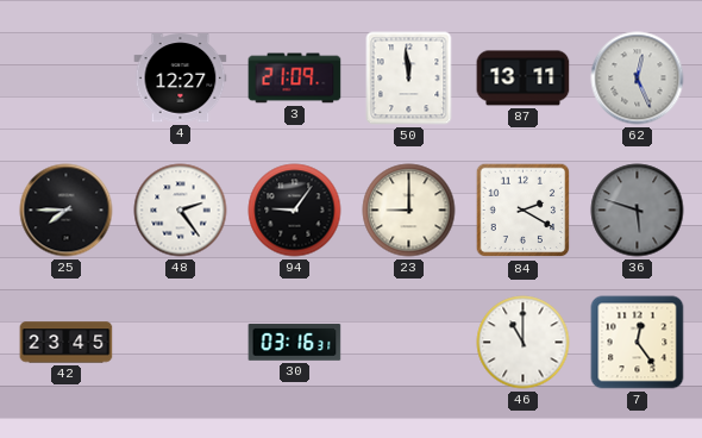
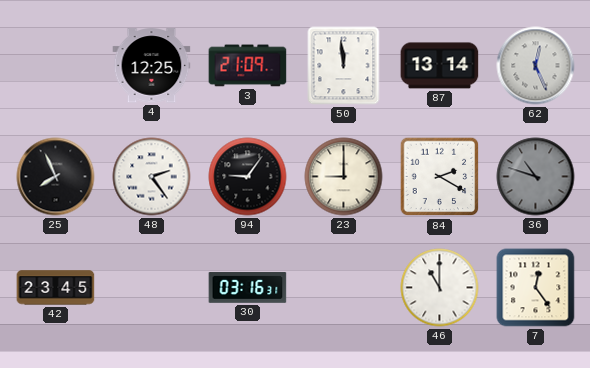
4: 12:27 -> 12:25 (152, 66)
87: 13:11 -> 13:14 (440, 66)
25: 7:45 -> 7:56 (56, 177)
36: 5:48 -> 10:48 (536, 177)
